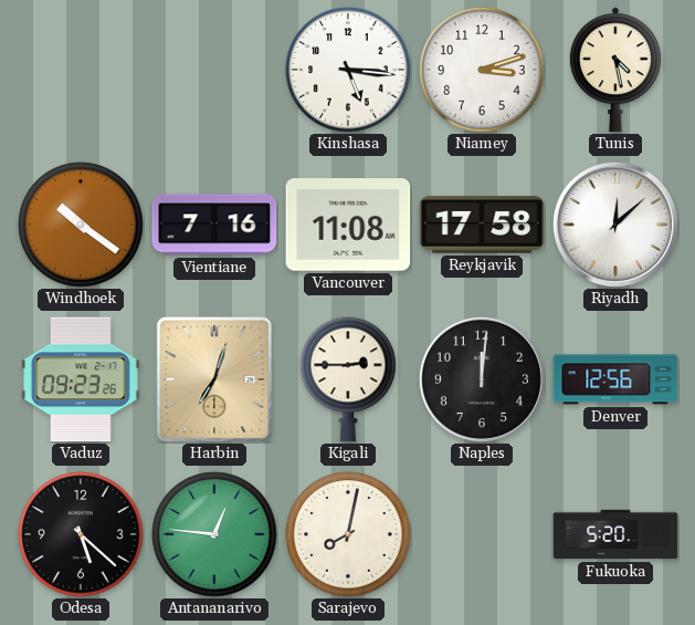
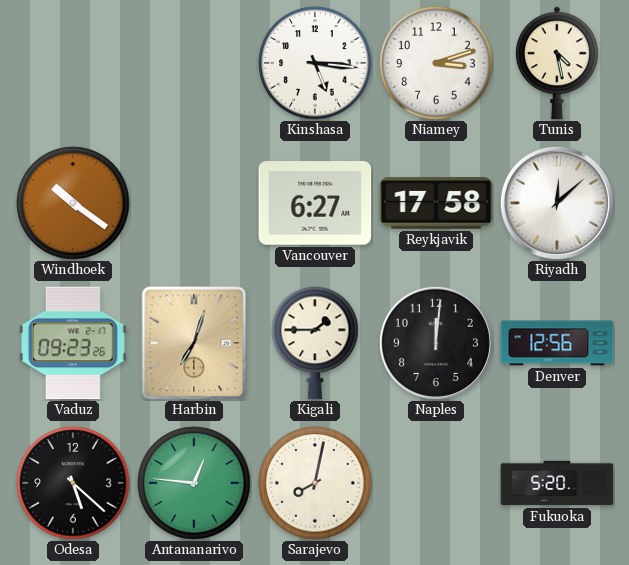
Vientiane: 7:16 -> none (214, 225)
Vancouver: 11:08 -> 6:27 (315, 203)
Kigali: 2:45 -> 1:45 (315, 343)
